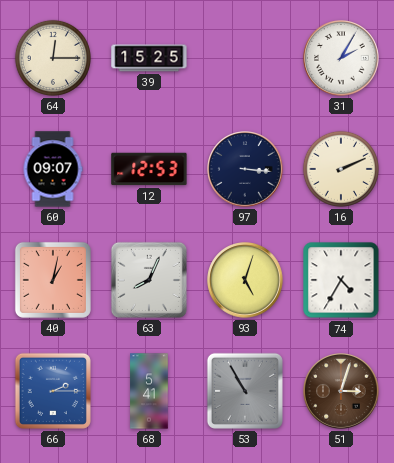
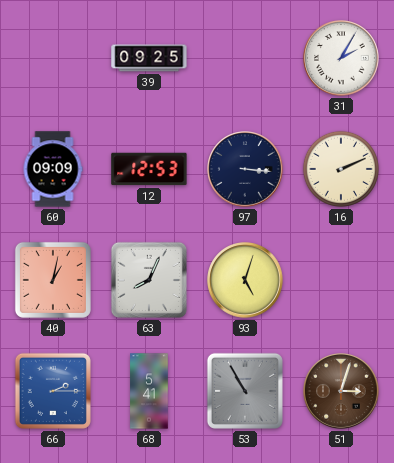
64: 12:15 -> none (53, 58)
39: 15:25 -> 09:25 (149, 58)
60: 09:07 -> 09:09 (53, 169)
74: 4:35 -> none (341, 280)
